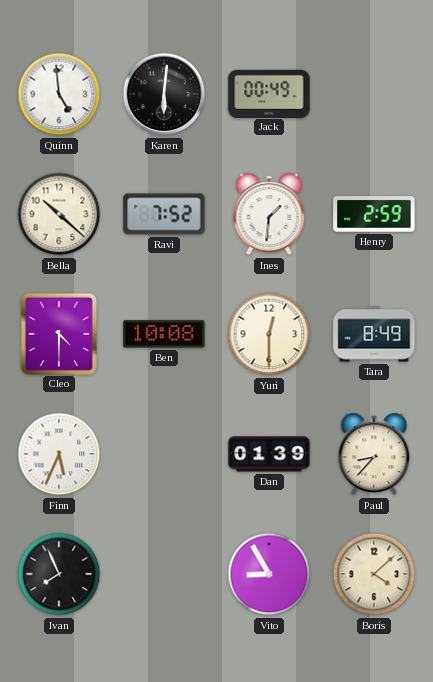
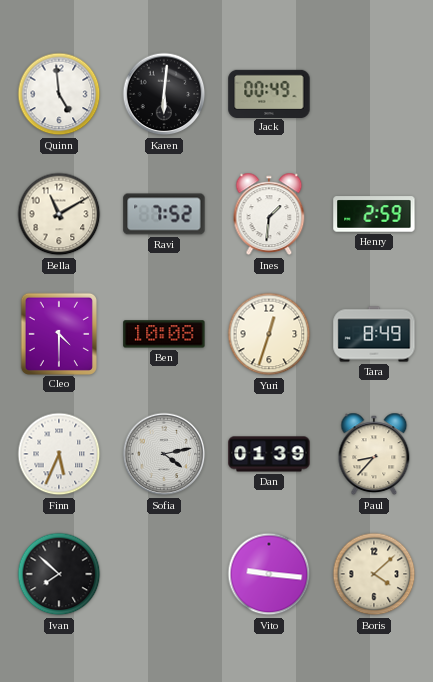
Bella: 10:22 -> 11:10 (59, 214)
Yuri: 12:30 -> 12:33 (269, 334)
Sofia: none -> 4:13 (164, 454)
Ivan: 7:56 -> 7:52 (59, 574)
Vito: 8:55 -> 9:16 (269, 574)
